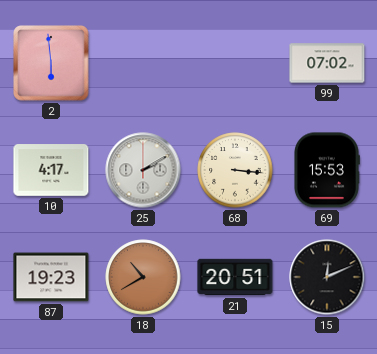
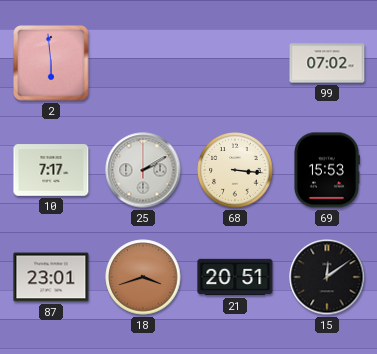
10: 4:17 -> 7:17 (51, 170)
87: 19:23 -> 23:01 (51, 277)
18: 10:40 -> 3:42 (143, 277)
15: 12:11 -> 12:09 (327, 277)
